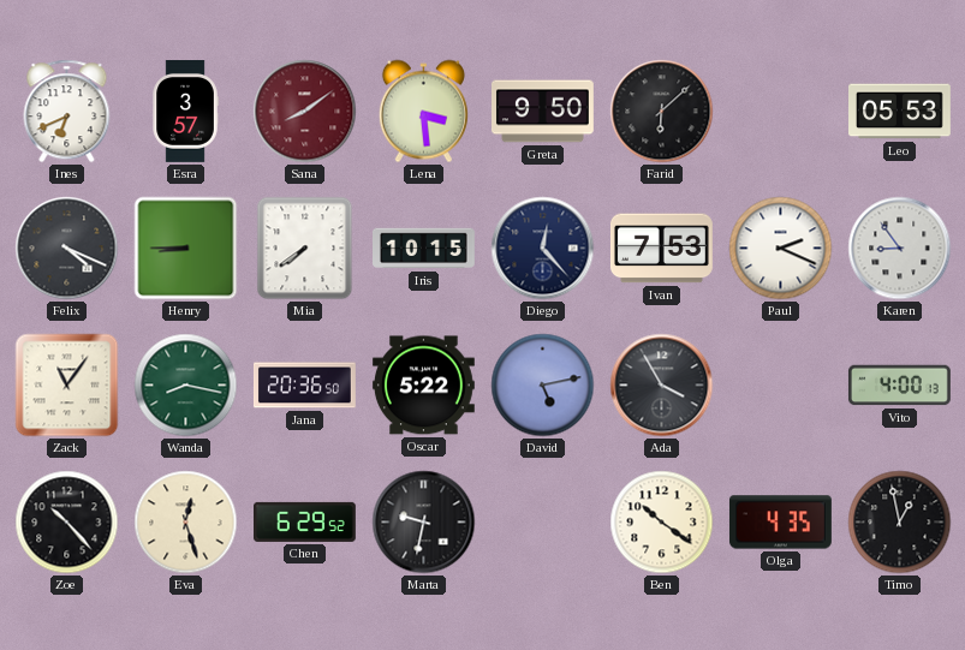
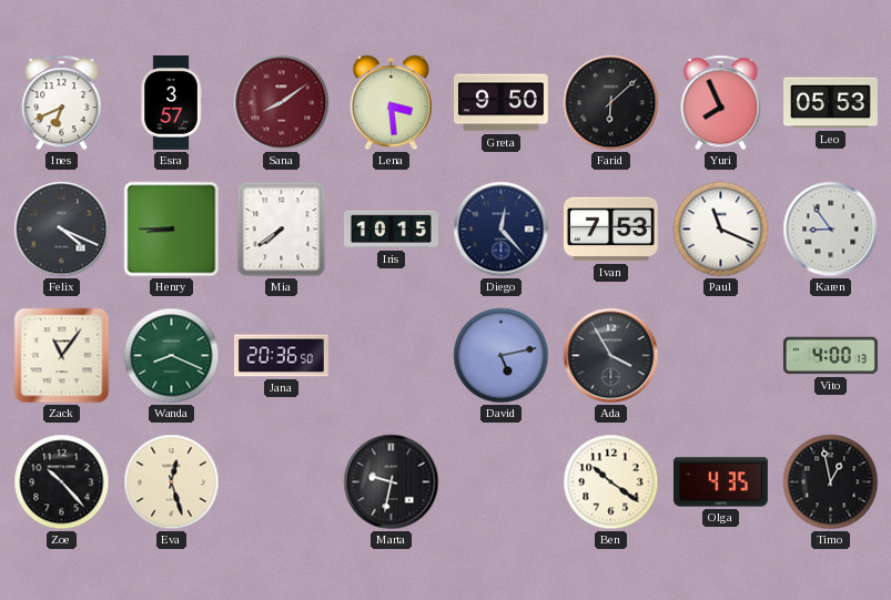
Yuri: none -> 7:56 (721, 103)
Paul: 2:19 -> 11:19 (721, 230)
Wanda: 8:17 -> 8:19 (172, 356)
Oscar: 5:22 -> none (423, 386)
Chen: 6:29 -> none (305, 521)
